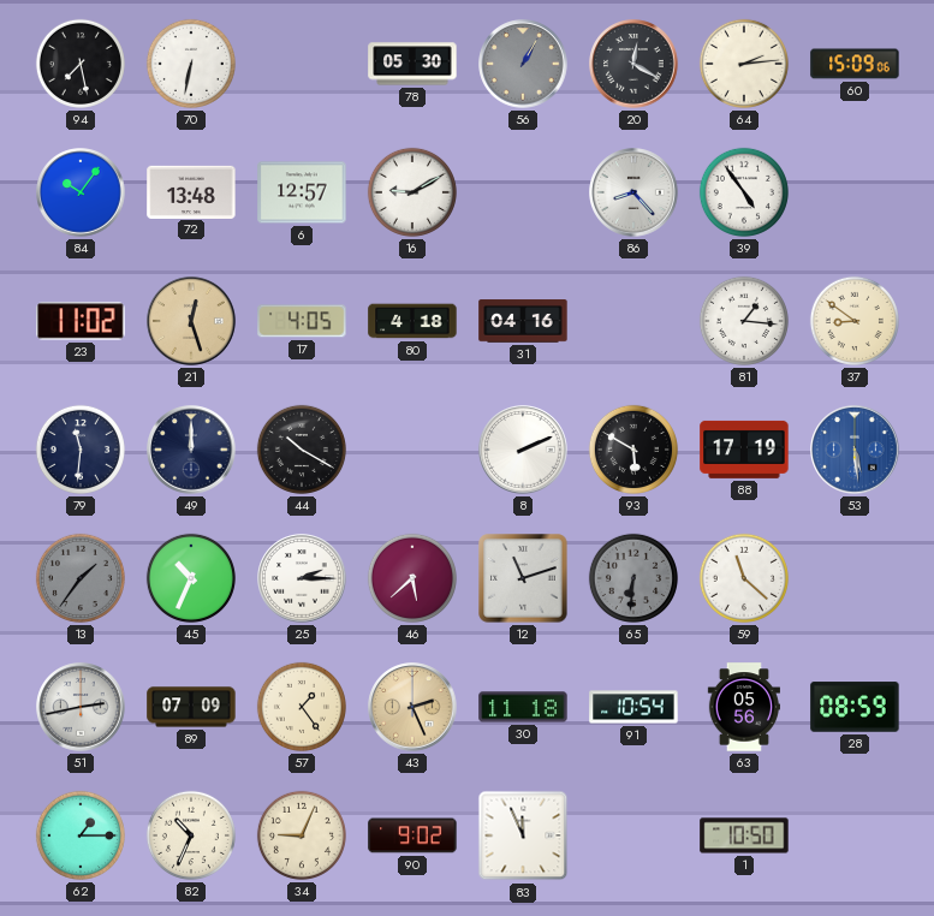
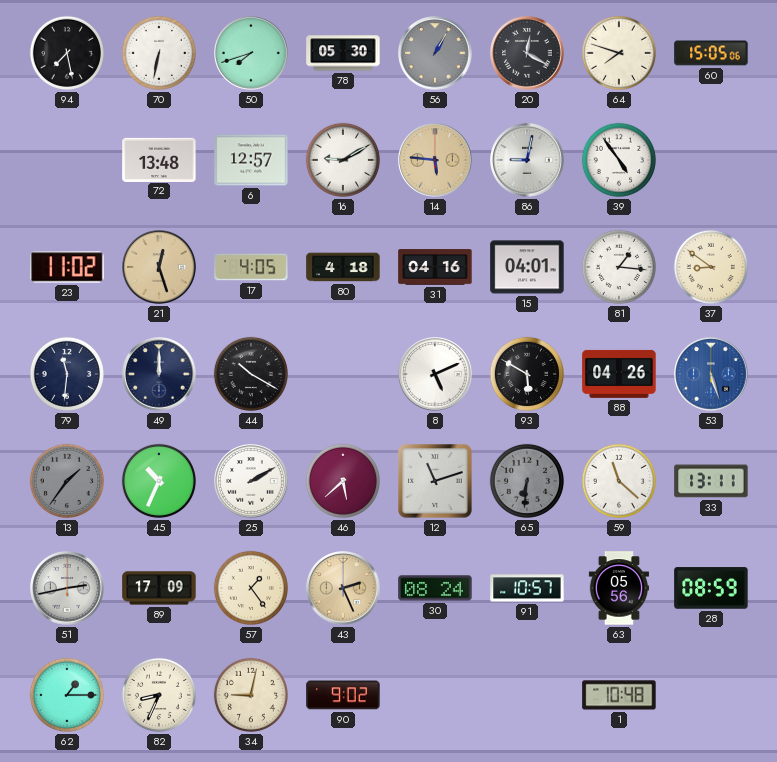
50: none -> 7:42 (251, 53)
64: 2:14 -> 7:48 (619, 53)
60: 15:09 -> 15:05 (711, 53)
84: 10:06 -> none (81, 192)
14: none -> 5:46 (435, 160)
86: 8:23 -> 9:02 (527, 160)
15: none -> 04:01 (527, 267)
8: 2:11 -> 5:11 (435, 374)
88: 17:19 -> 04:26 (619, 374)
53: 5:29 -> 5:27 (711, 374)
25: 2:15 -> 2:10 (251, 481)
33: none -> 13:11 (711, 481)
89: 07:09 -> 17:09 (159, 588)
30: 11:18 -> 08:24 (435, 588)
91: 10:54 -> 10:57 (527, 588)
82: 10:34 -> 8:34 (159, 695)
34: 9:04 -> 9:02 (251, 695)
83: 11:56 -> none (523, 835)
1: 10:50 -> 10:48 (619, 695)
